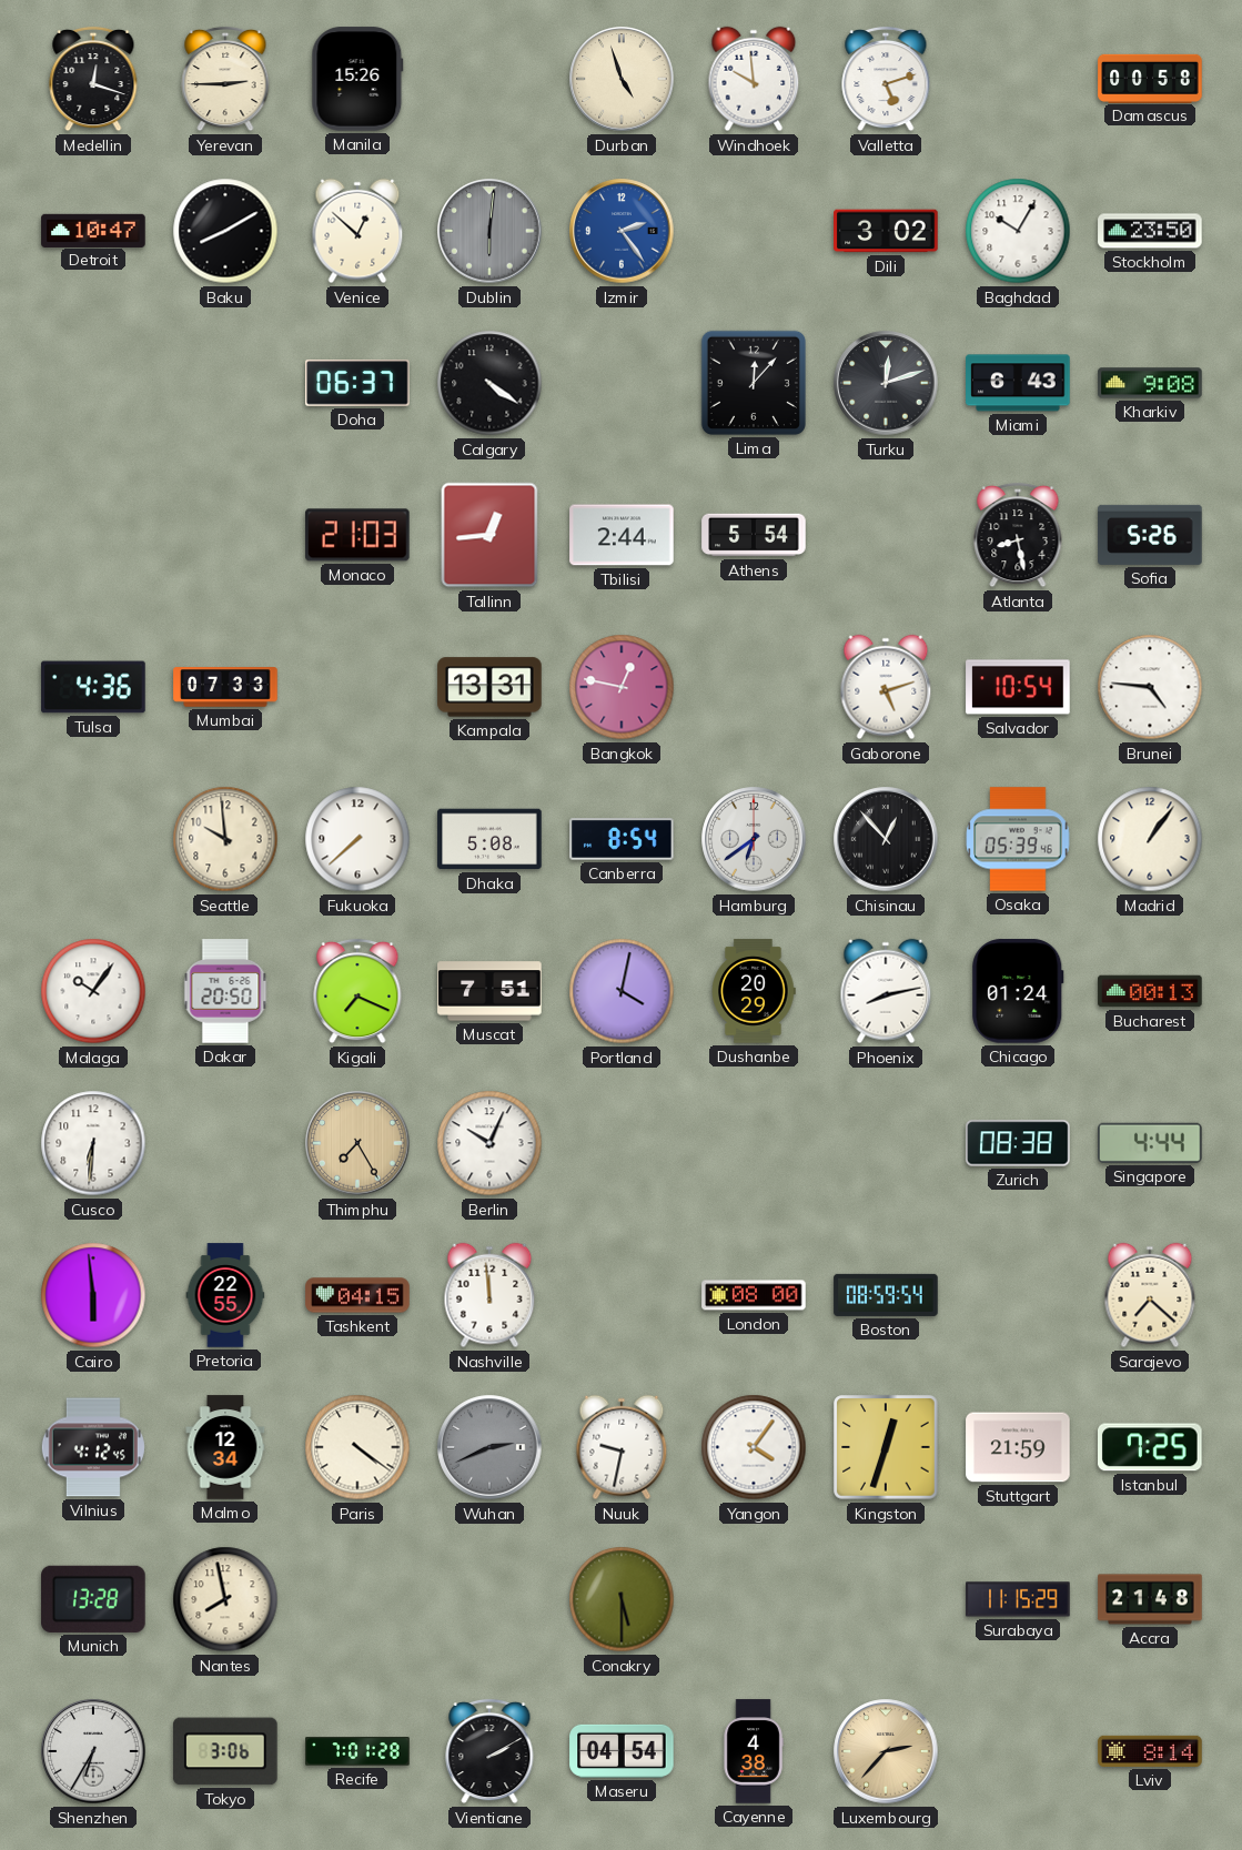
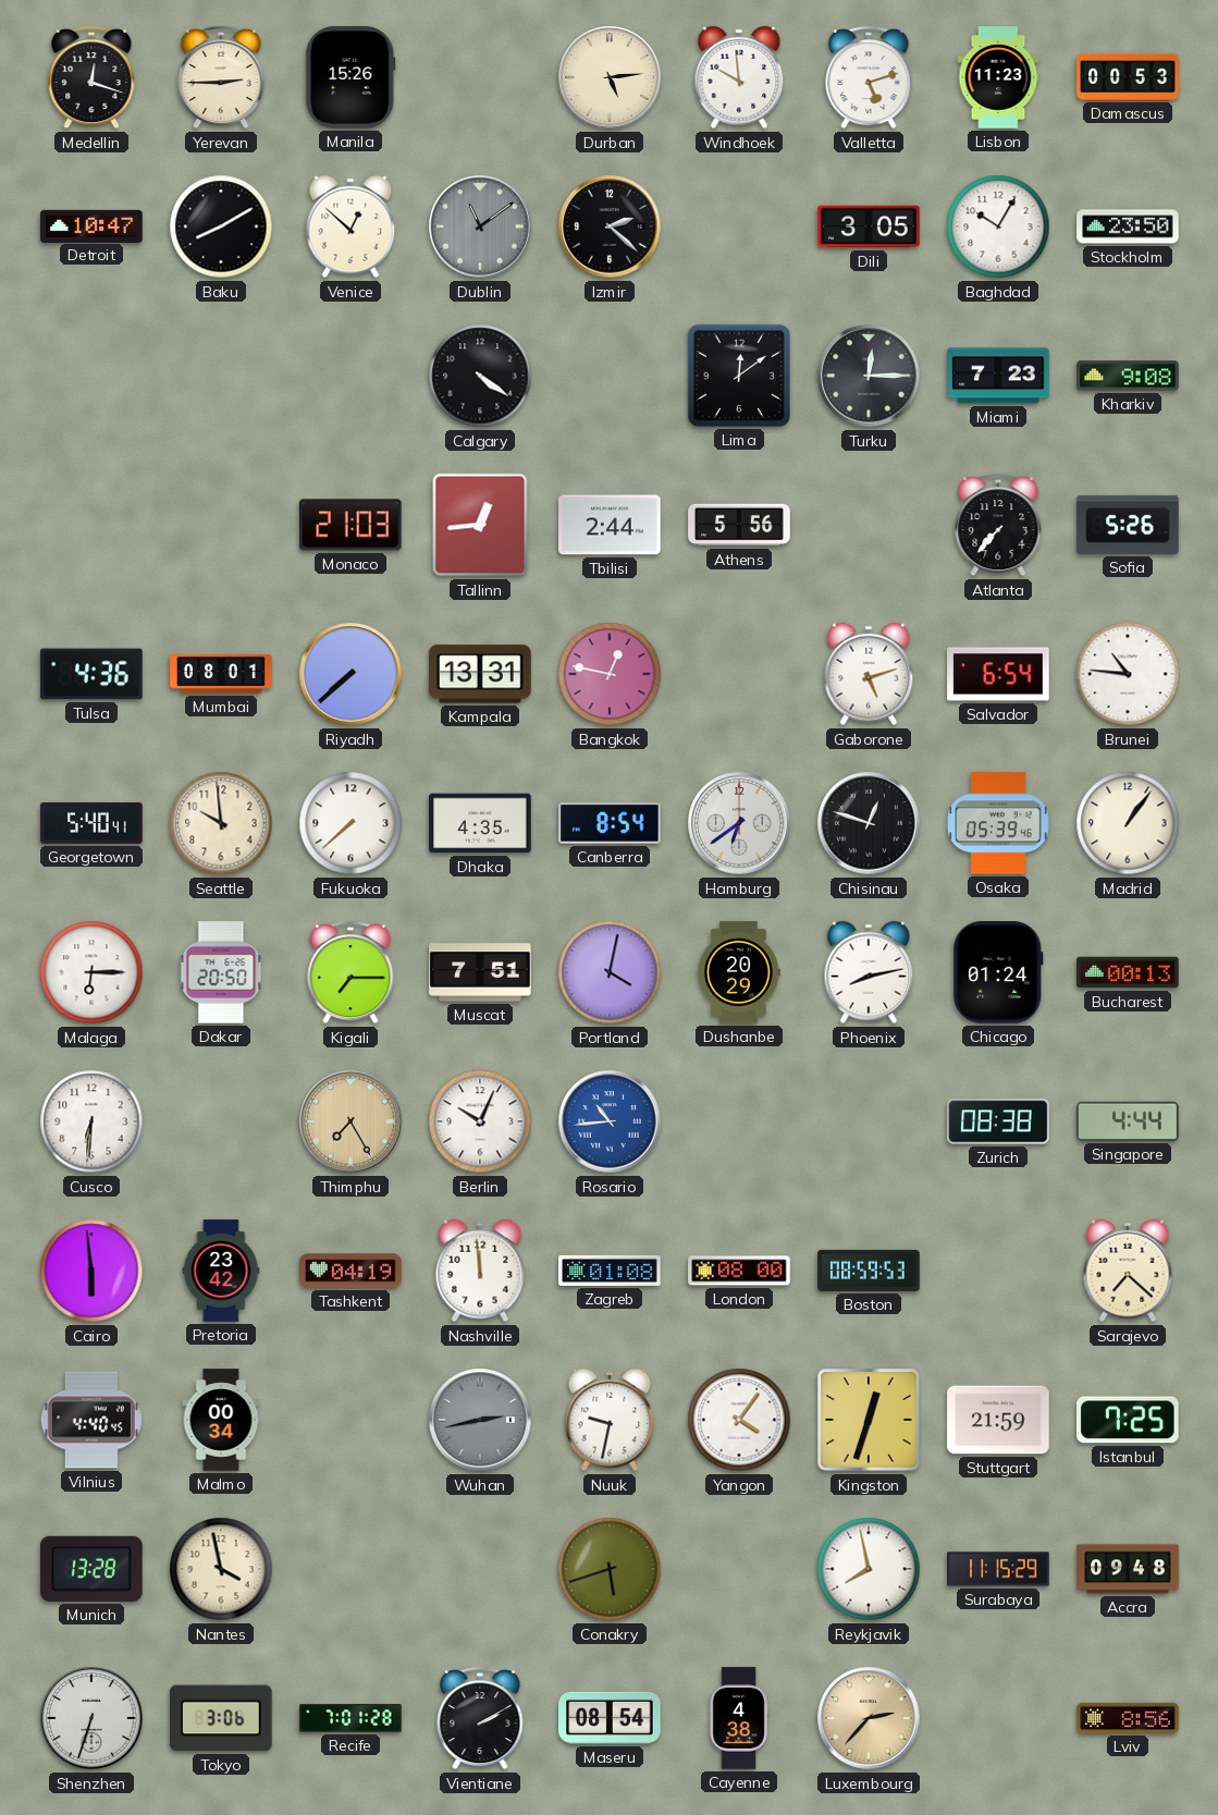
Durban: 4:57 -> 5:14 (610, 77)
Lisbon: none -> 11:23 (998, 77)
Damascus: 00:58 -> 00:53 (1128, 76)
Dublin: 6:01 -> 11:09 (480, 226)
Izmir: 2:24 -> 2:22 (610, 226)
Izmir dial: blue -> black (610, 226)
Dili: 3:02 -> 3:05 (869, 226)
Doha: 06:37 -> none (357, 383)
Lima: 12:07 -> 12:09 (739, 376)
Turku: 12:12 -> 12:15 (869, 376)
Miami: 6:43 -> 7:23 (998, 376)
Athens: 5:54 -> 5:56 (739, 525)
Atlanta: 8:28 -> 7:37 (998, 525)
Mumbai: 07:33 -> 08:01 (221, 674)
Riyadh: none -> 7:38 (350, 674)
Salvador: 10:54 -> 6:54 (998, 674)
Brunei: 4:46 -> 10:46 (1128, 674)
Georgetown: none -> 5:40 (91, 823)
Dhaka: 5:08 -> 4:35 (480, 823)
Chisinau: 12:53 -> 12:48 (869, 823)
Malaga: 10:06 -> 6:15 (91, 972)
Kigali: 7:19 -> 7:15 (350, 972)
Rosario: none -> 10:44 (610, 1121)
Pretoria: 22:55 -> 23:42 (221, 1271)
Tashkent: 04:15 -> 04:19 (350, 1271)
Zagreb: none -> 01:08 (610, 1271)
Boston: 08:59:54 -> 08:59:53 (869, 1271)
Vilnius: 4:12 -> 4:40 (91, 1420)
Malmo: 12:34 -> 00:34 (221, 1420)
Paris: 4:21 -> none (357, 1447)
Wuhan: 2:41 -> 2:43 (480, 1420)
Nantes: 7:58 -> 3:58 (221, 1569)
Conakry: 5:30 -> 5:42 (610, 1569)
Reykjavik: none -> 7:58 (869, 1569)
Accra: 21:48 -> 09:48 (1128, 1569)
Shenzhen: 6:35 -> 6:33 (91, 1718)
Maseru: 04:54 -> 08:54 (610, 1718)
Lviv: 8:14 -> 8:56 (1128, 1718)
